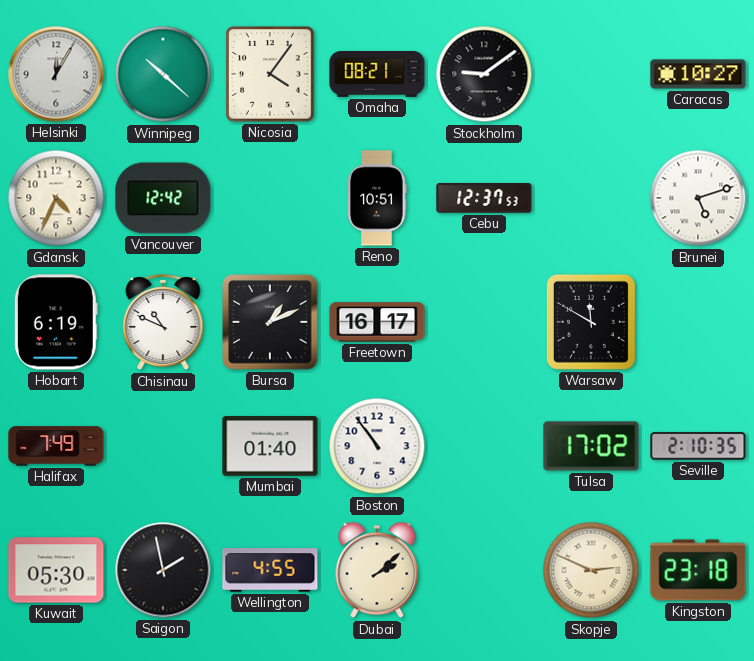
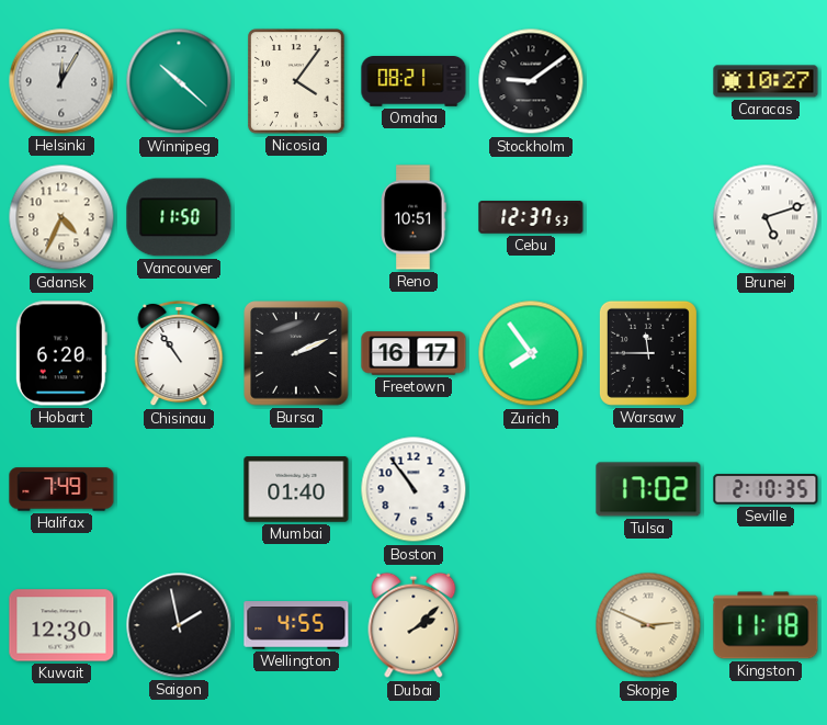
Vancouver: 12:42 -> 11:50 (179, 217)
Hobart: 6:19 -> 6:20 (61, 353)
Chisinau: 10:49 -> 10:54 (179, 353)
Bursa: 1:11 -> 2:11 (296, 353)
Zurich: none -> 7:54 (531, 353)
Warsaw: 11:50 -> 11:45 (648, 353)
Kuwait: 05:30 -> 12:30 (61, 625)
Kingston: 23:18 -> 11:18 (766, 625)
